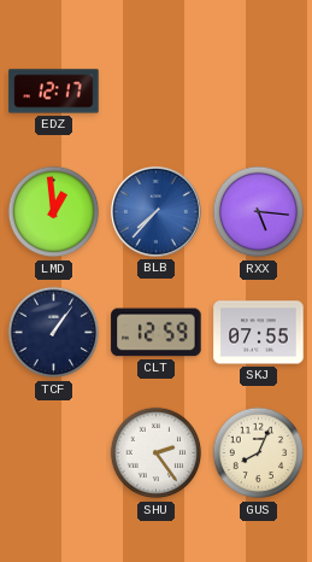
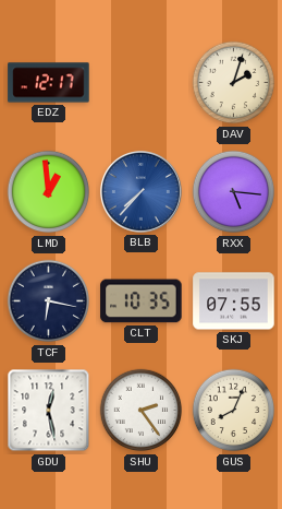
DAV: none -> 2:03 (234, 83)
TCF: 1:06 -> 6:17 (49, 301)
CLT: 12:59 -> 10:35 (142, 301)
GDU: none -> 12:28 (49, 411)
